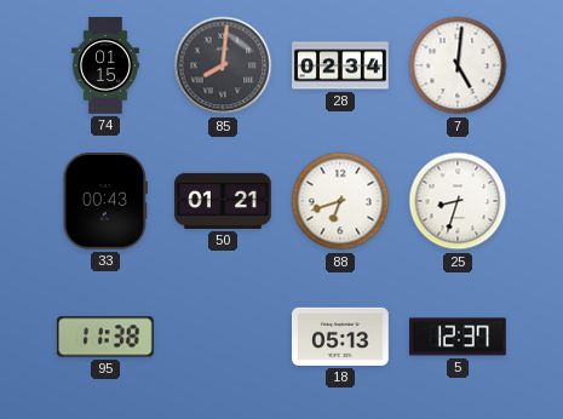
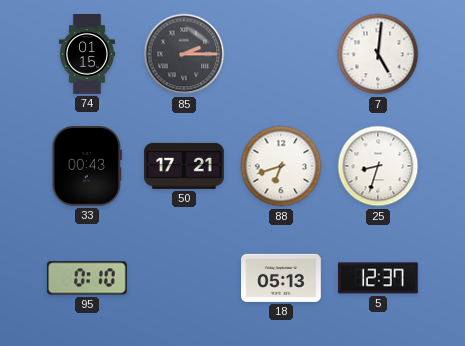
85: 8:01 -> 2:15 (184, 54)
28: 02:34 -> none (340, 65)
50: 01:21 -> 17:21 (185, 166)
95: 11:38 -> 0:10 (87, 278)
